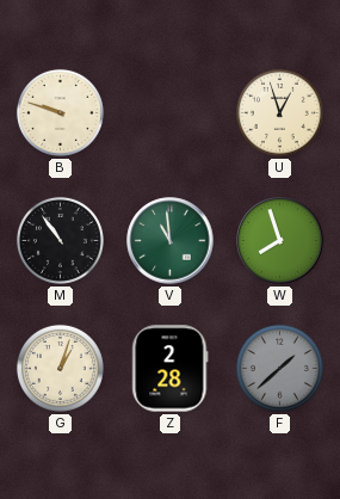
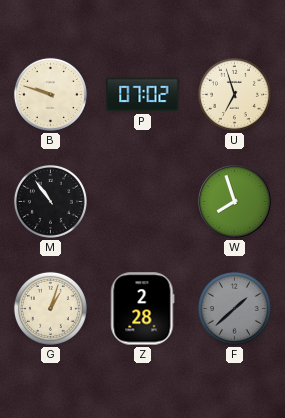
P: none -> 07:02 (143, 95)
U: 12:57 -> 6:57 (234, 94)
V: 10:59 -> none (171, 241)
